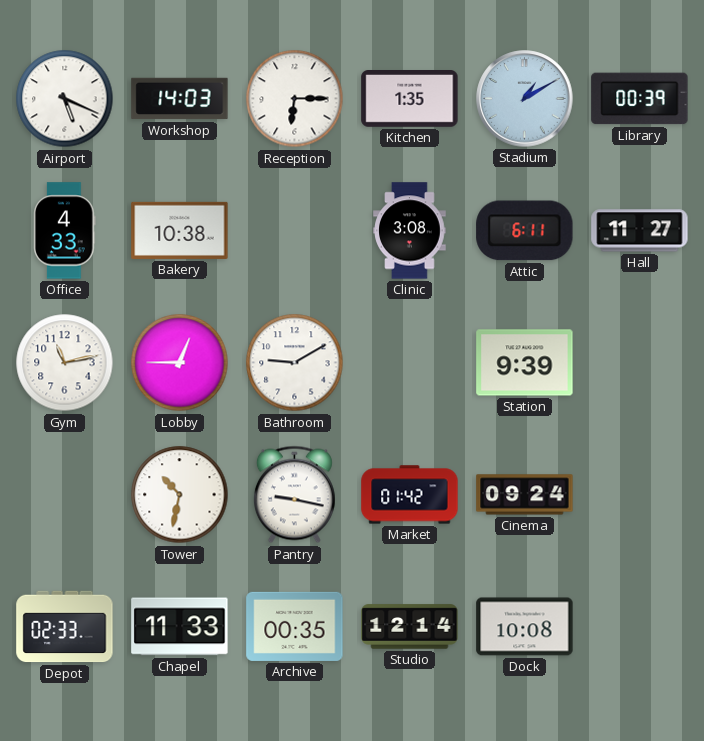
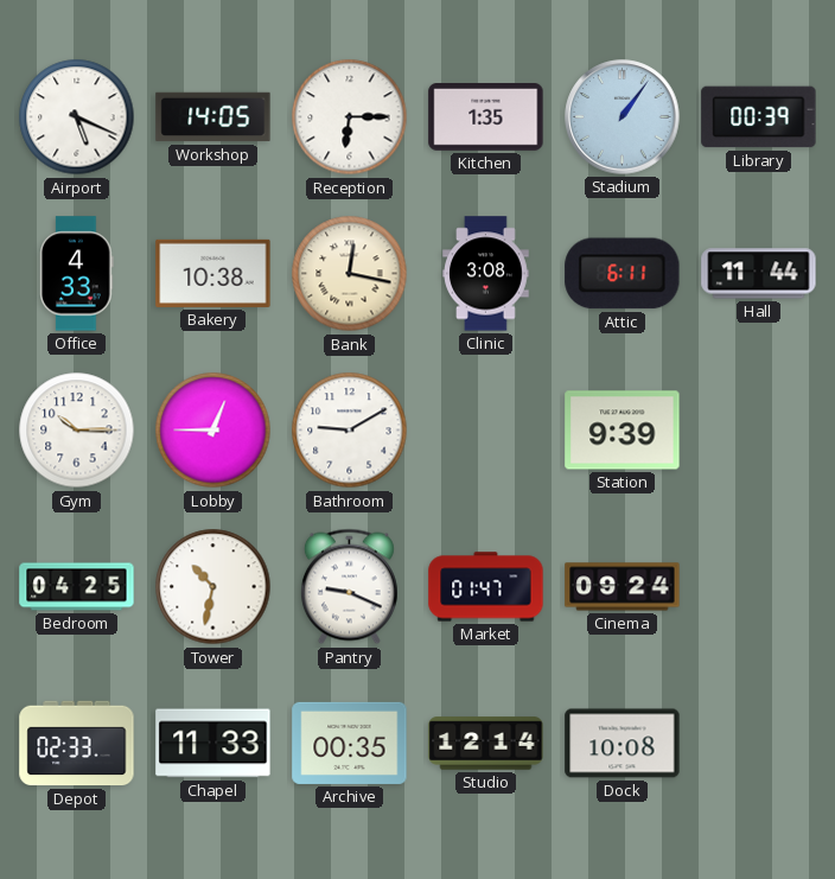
Workshop: 14:03 -> 14:05 (213, 117)
Stadium: 1:10 -> 1:06 (623, 117)
Bank: none -> 12:17 (350, 274)
Hall: 11:27 -> 11:44 (759, 274)
Gym: 11:13 -> 10:15 (77, 431)
Bedroom: none -> 04:25 (77, 587)
Pantry: 9:17 -> 9:19 (349, 587)
Market: 01:42 -> 01:47 (486, 587)
